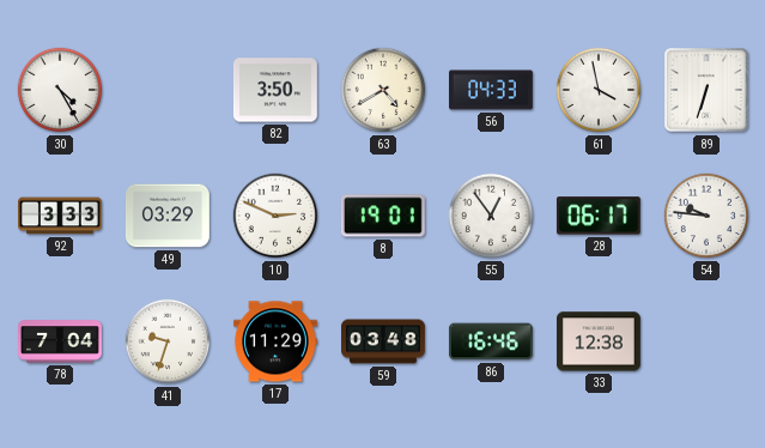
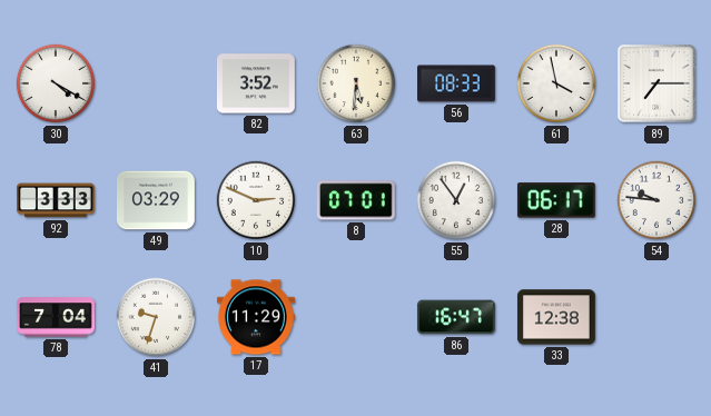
30: 4:25 -> 4:20 (56, 83)
82: 3:50 -> 3:52 (256, 83)
63: 4:40 -> 5:31 (356, 83)
56: 04:33 -> 08:33 (457, 83)
89: 6:33 -> 7:15 (656, 83)
8: 19:01 -> 07:01 (356, 200)
59: 03:48 -> none (384, 341)
86: 16:46 -> 16:47 (456, 317)
